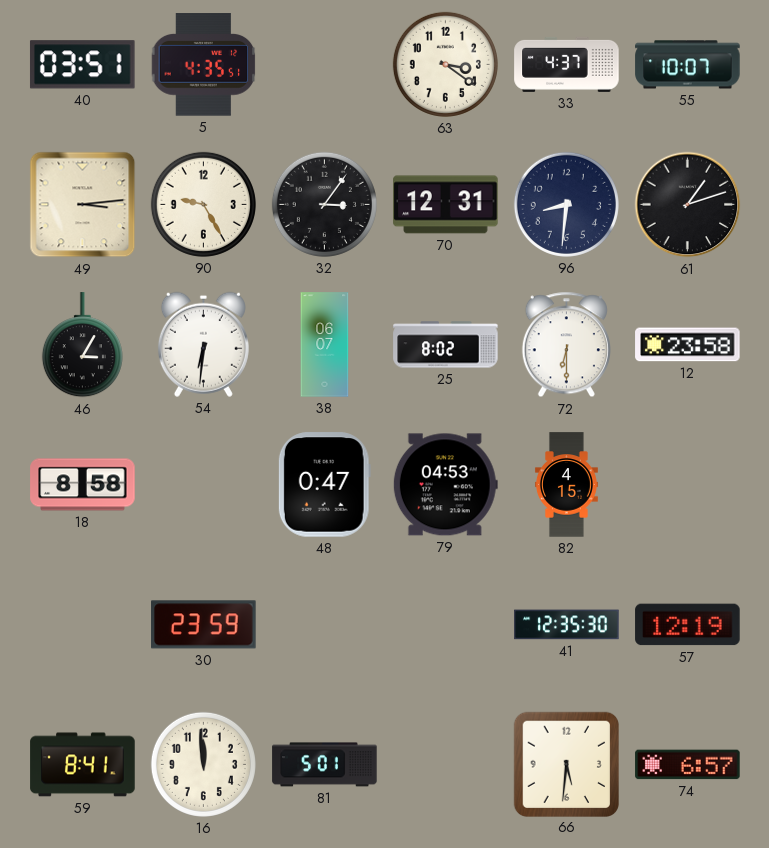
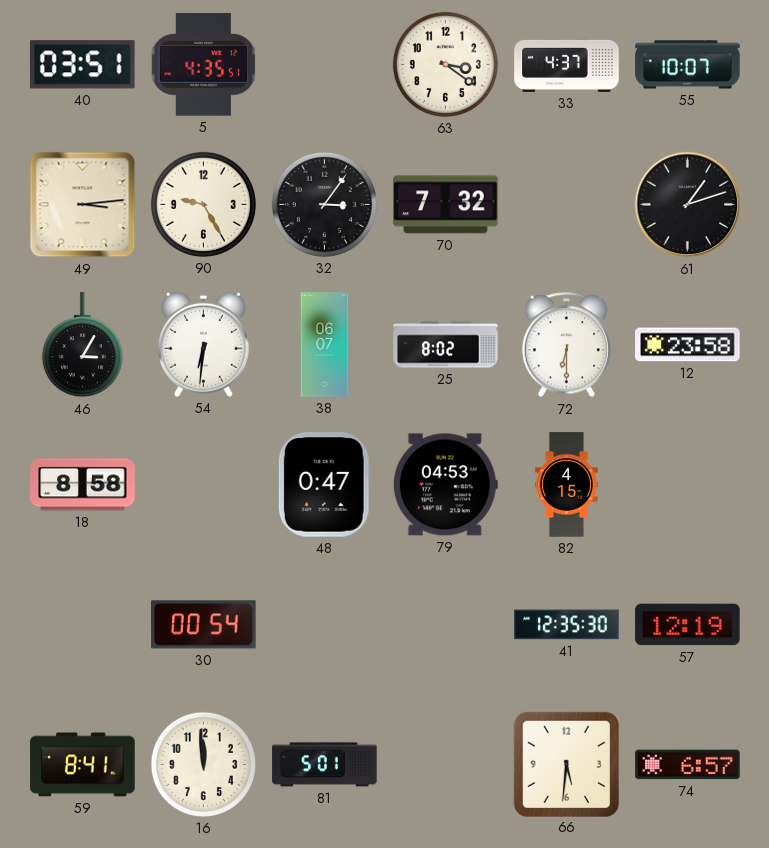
70: 12:31 -> 7:32 (446, 205)
96: 8:31 -> none (566, 204)
30: 23:59 -> 00:54 (204, 625)
